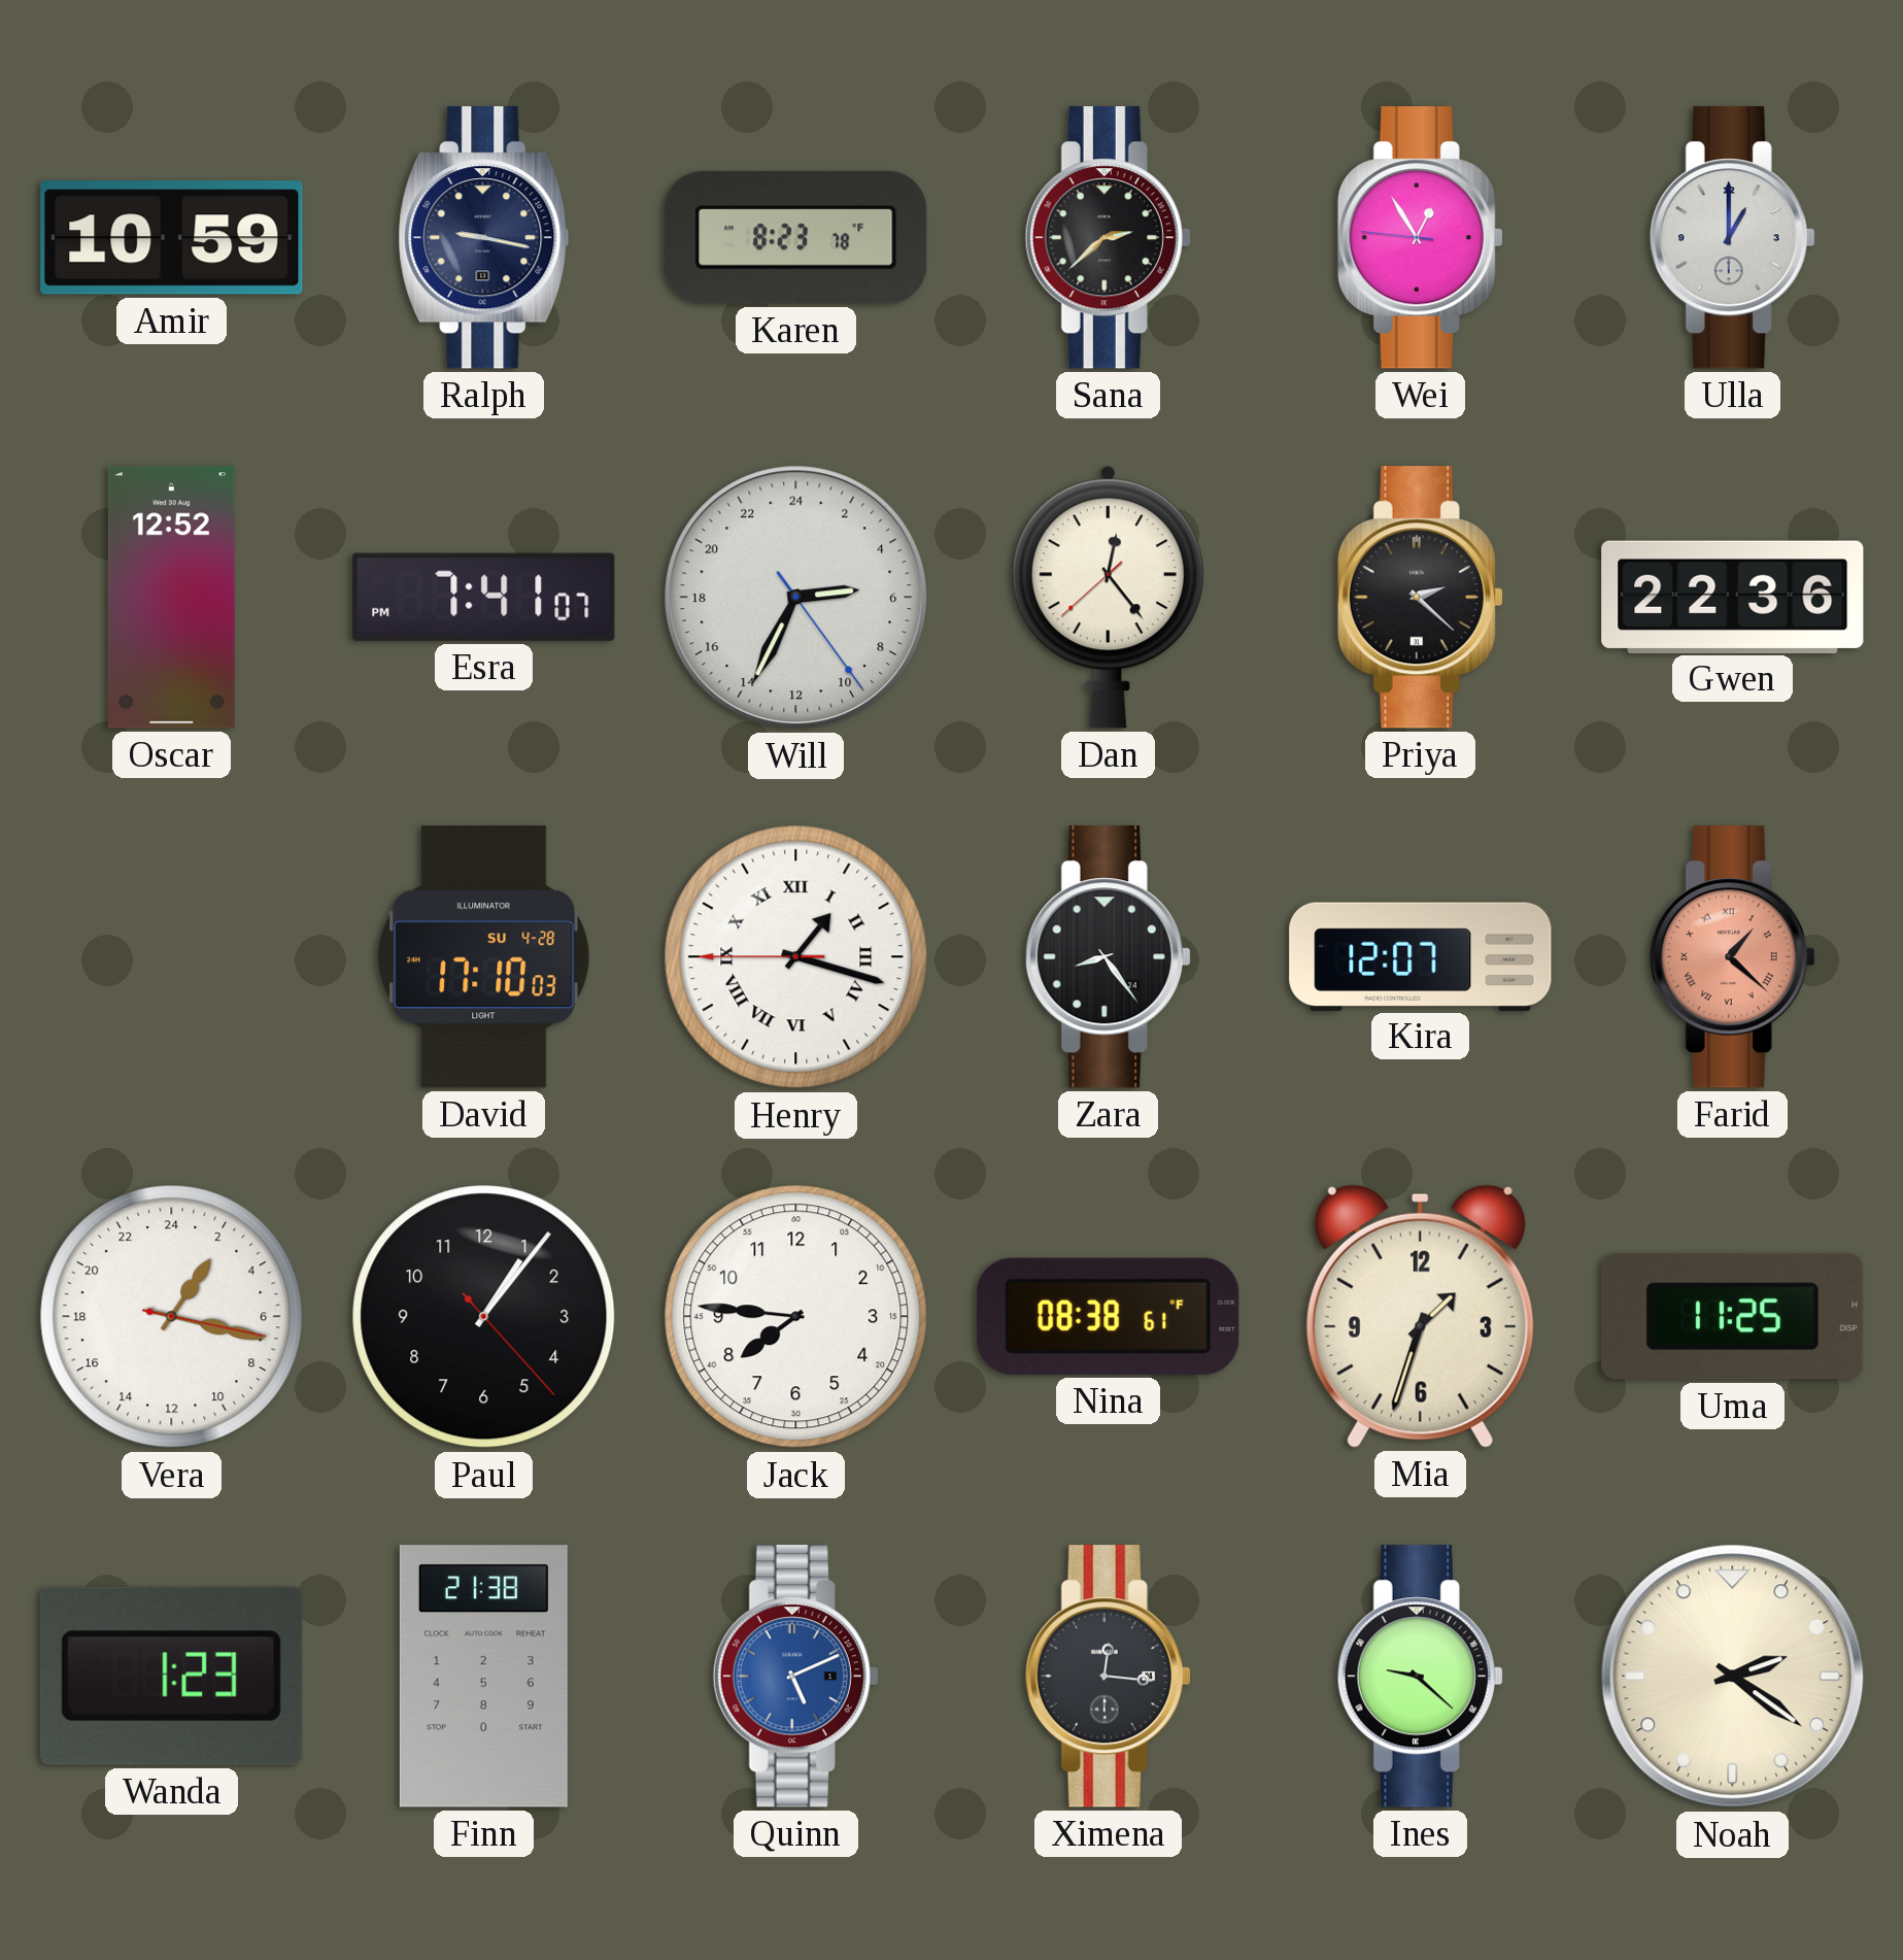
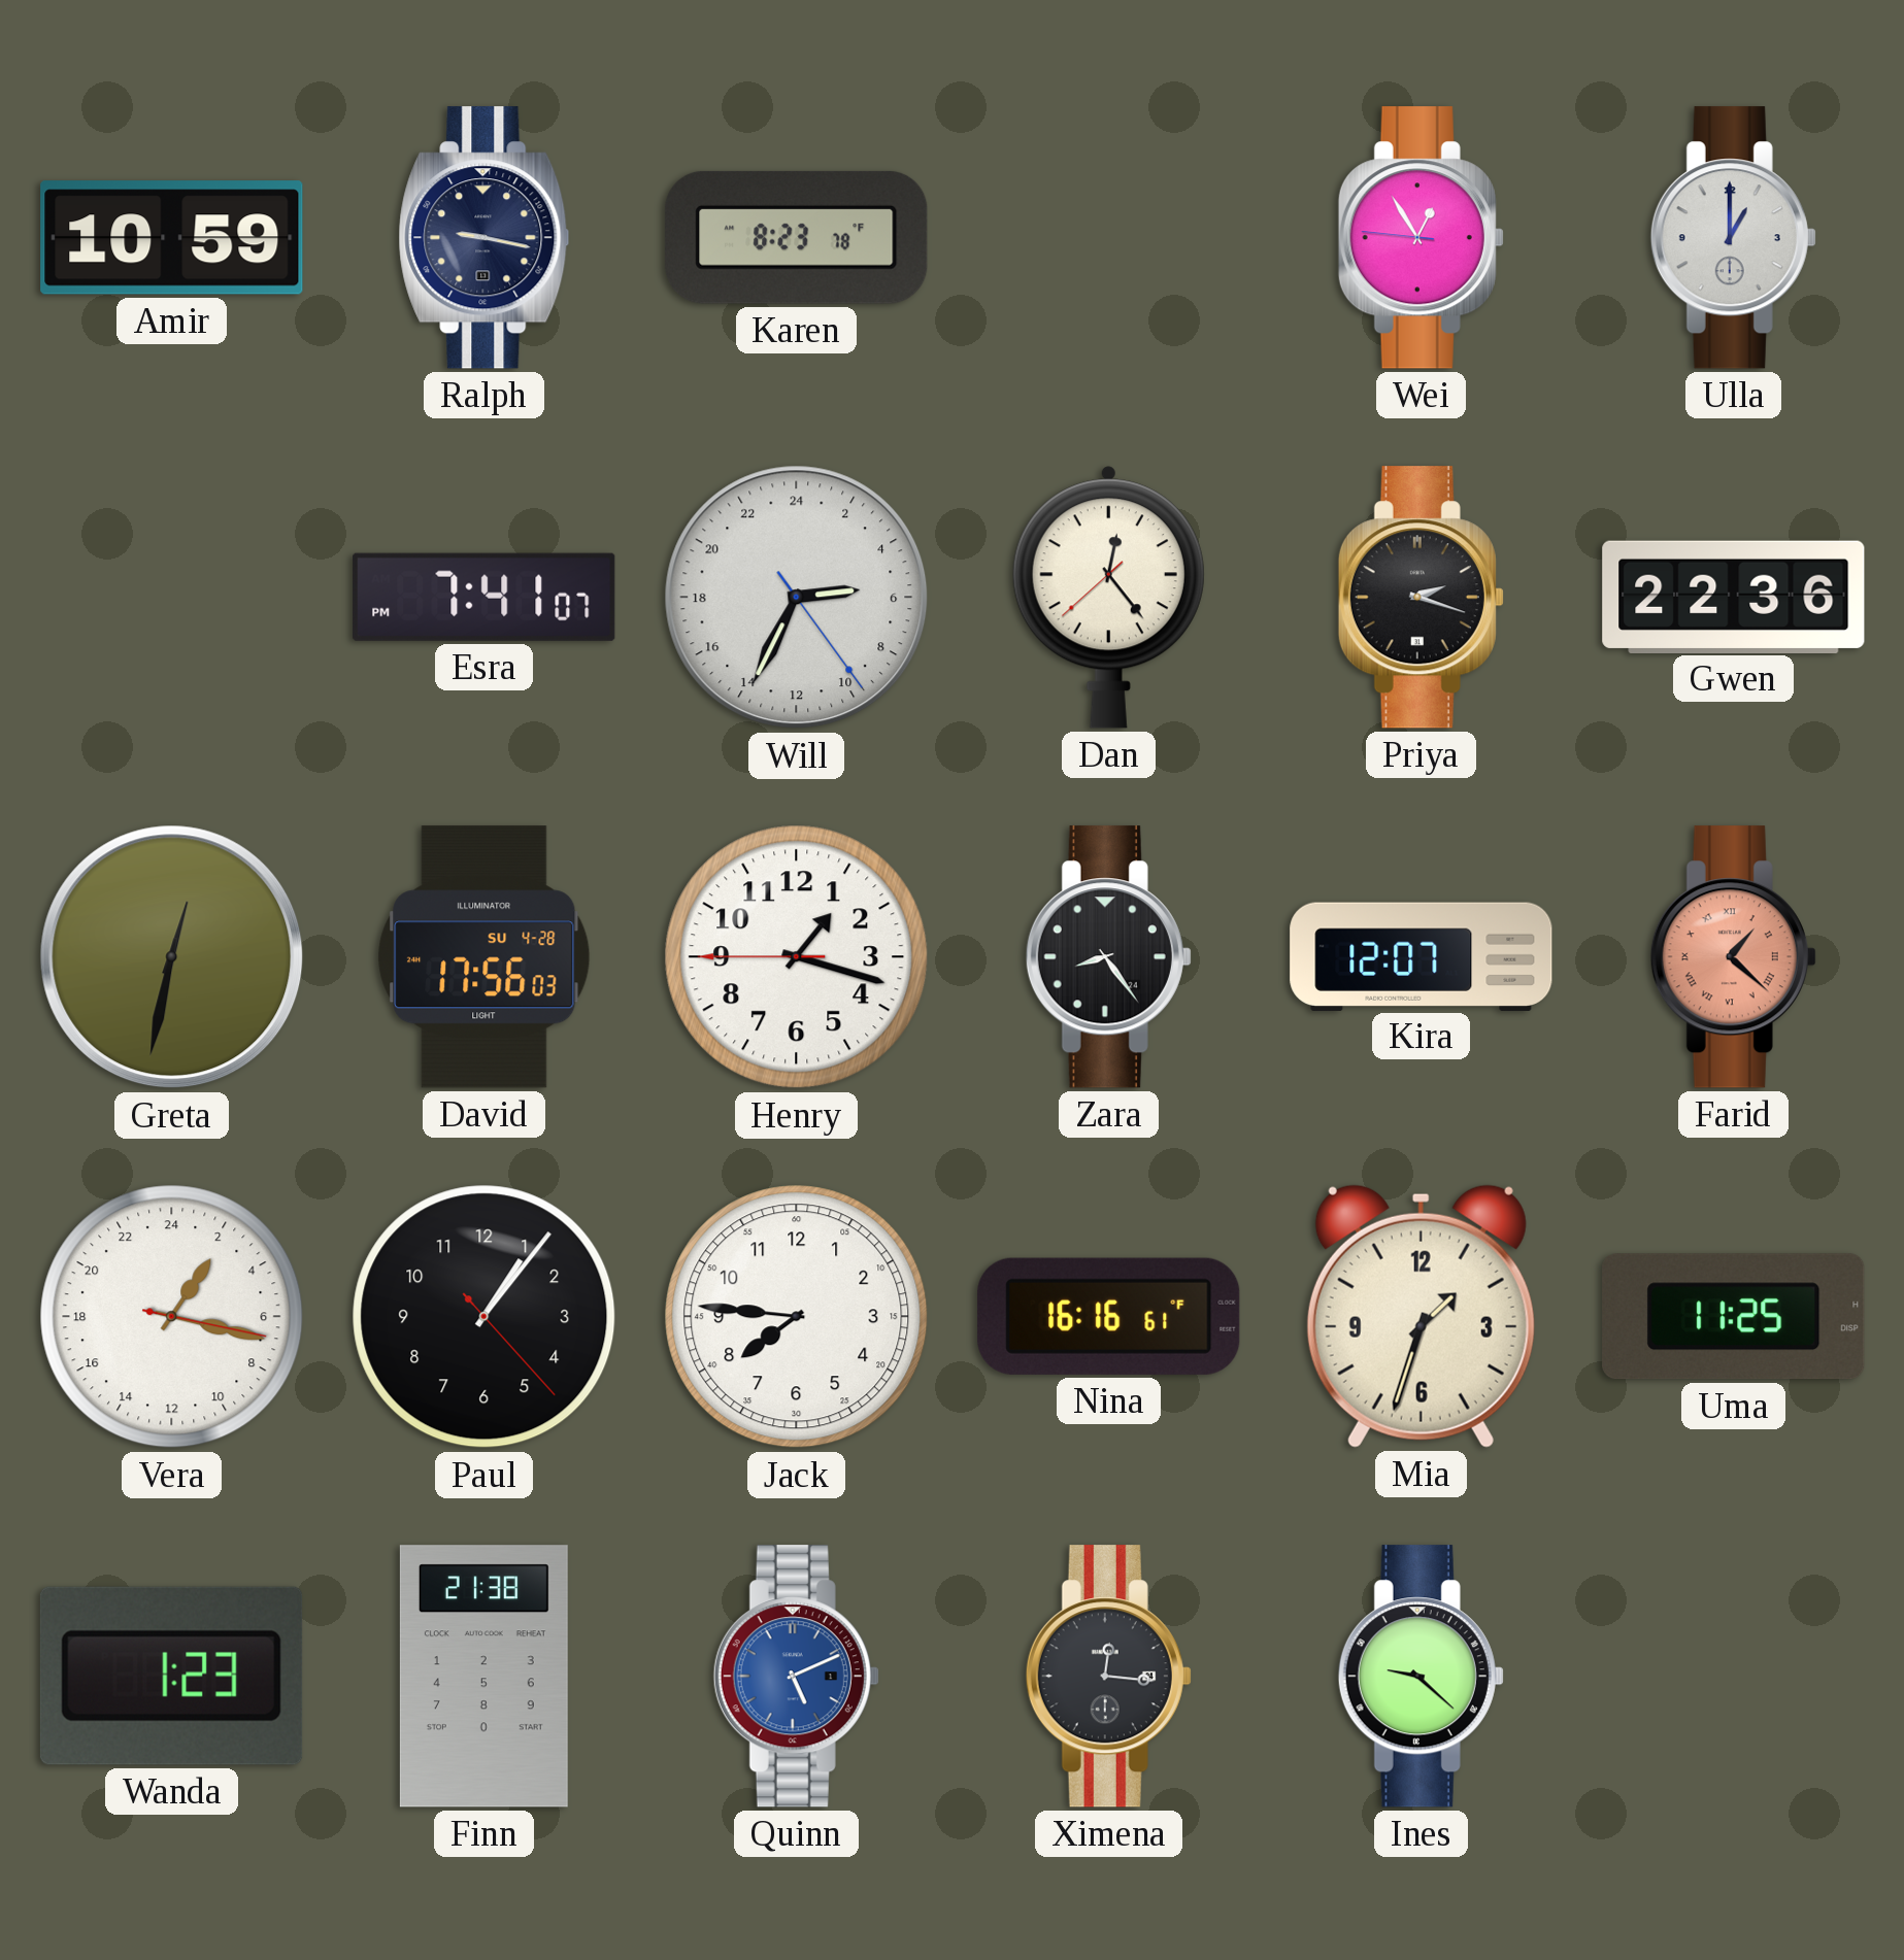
Sana: 2:38 -> none (1108, 238)
Oscar: 12:52 -> none (171, 598)
Priya: 2:22 -> 2:18 (1421, 598)
Greta: none -> 12:32 (172, 957)
David: 17:10 -> 17:56 (485, 957)
Henry numerals: Roman -> Arabic (797, 957)
Nina: 08:38 -> 16:16 (1109, 1316)
Noah: 2:21 -> none (1733, 1677)
